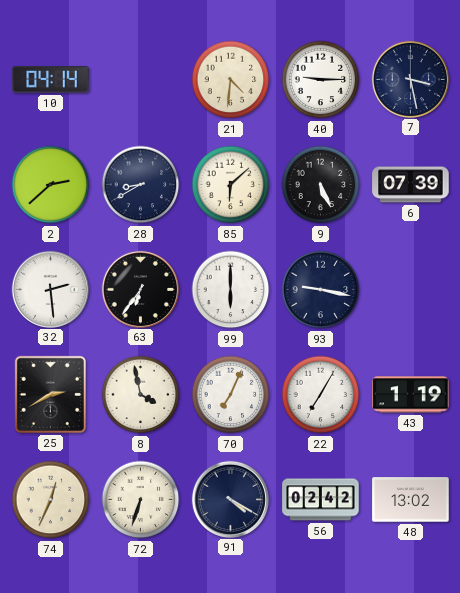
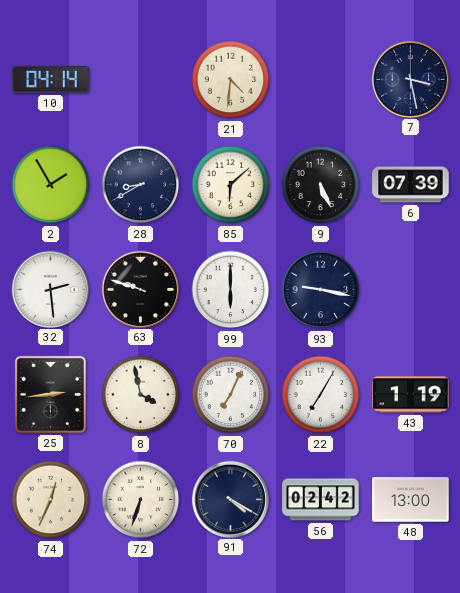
40: 9:15 -> none (321, 80)
2: 2:38 -> 1:55 (51, 185)
63: 6:36 -> 9:48 (140, 289)
25: 2:40 -> 2:44 (50, 394)
48: 13:02 -> 13:00 (411, 500)
